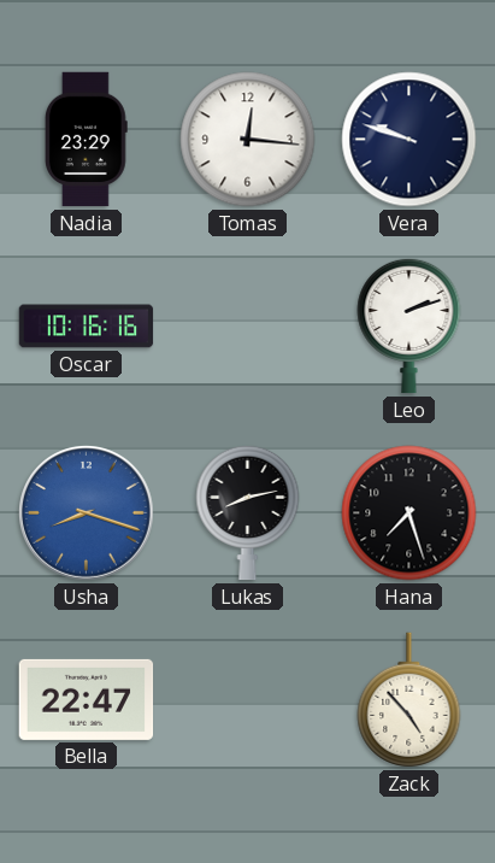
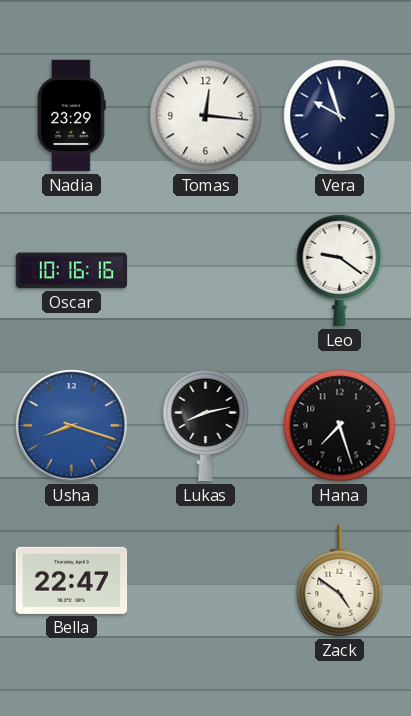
Vera: 9:48 -> 9:57 (340, 116)
Leo: 2:12 -> 9:21 (340, 270)
Zack: 4:53 -> 4:51 (340, 581)
